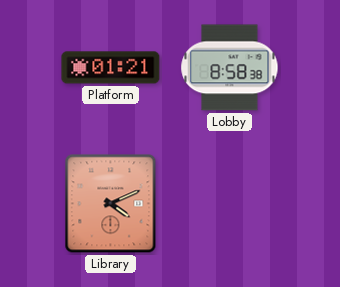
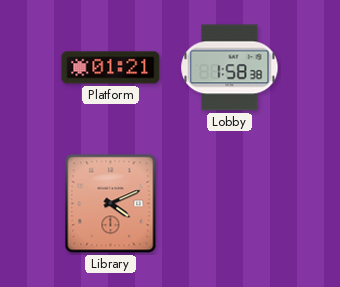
Lobby: 8:58 -> 1:58 (230, 68)
